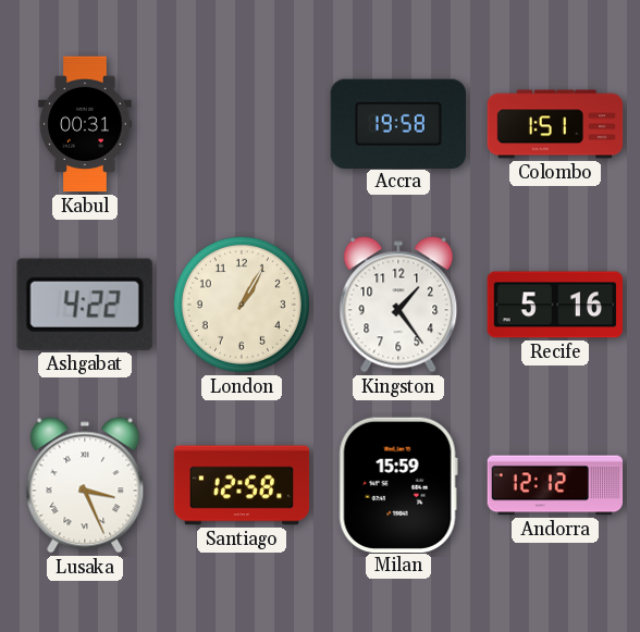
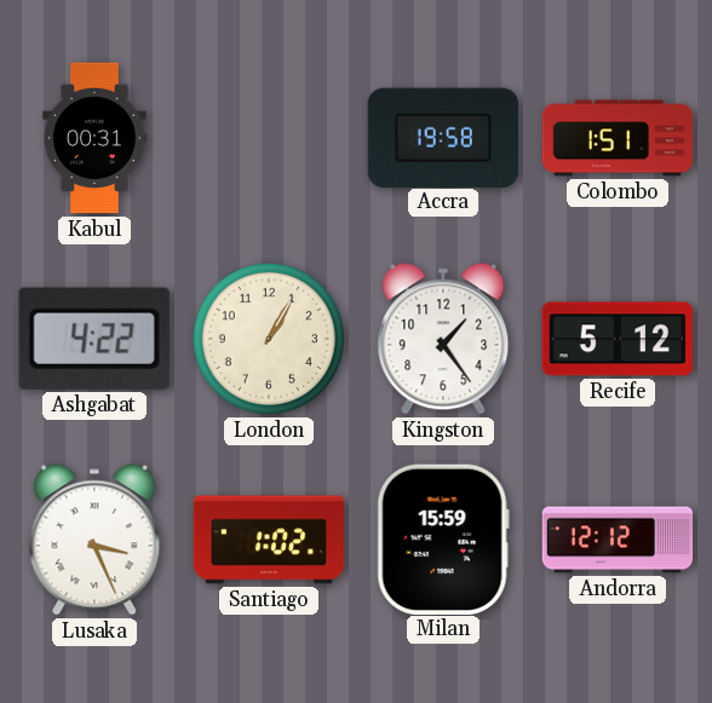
Recife: 5:16 -> 5:12 (616, 339)
Santiago: 12:58 -> 1:02 (269, 540)
